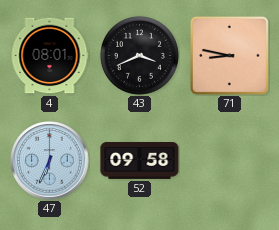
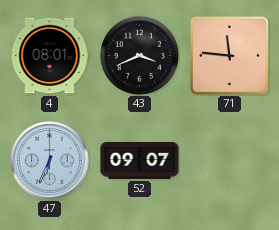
71: 8:47 -> 11:46 (229, 55)
52: 09:58 -> 09:07 (140, 161)
